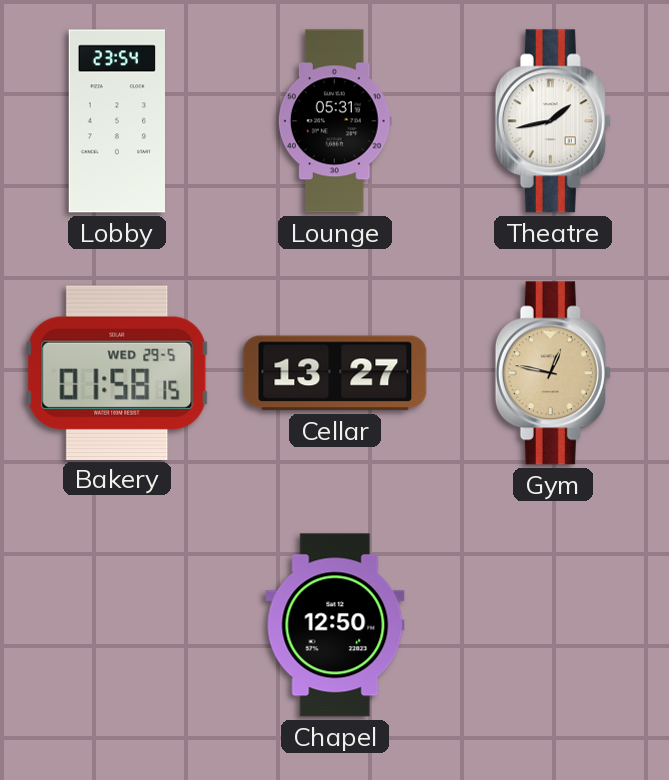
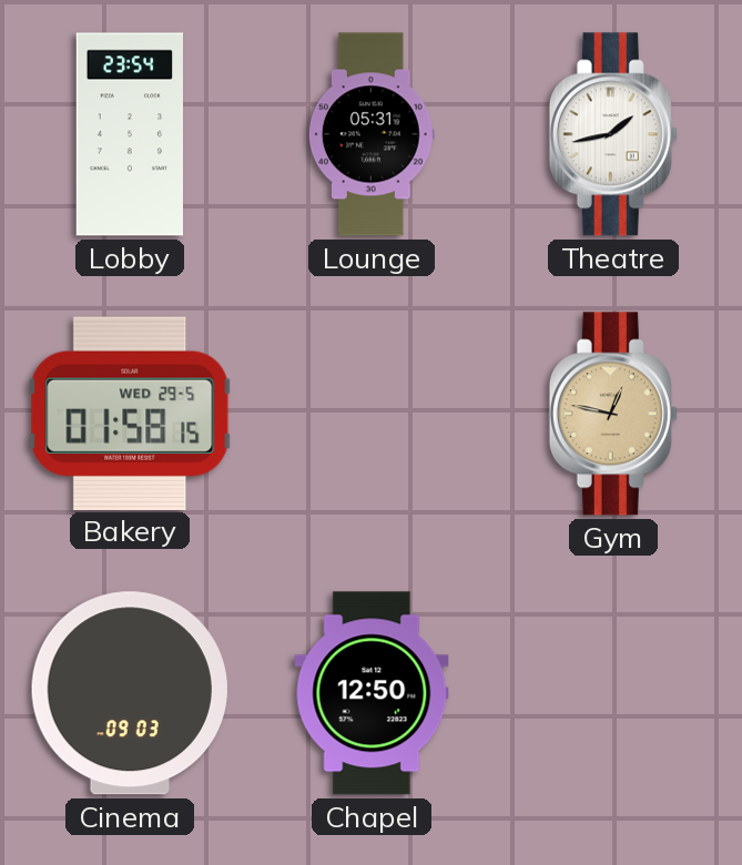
Cellar: 13:27 -> none (335, 373)
Cinema: none -> 09:03 (130, 693)
